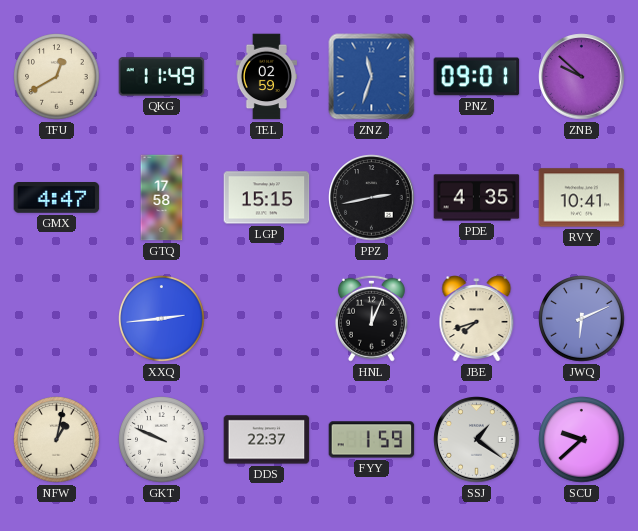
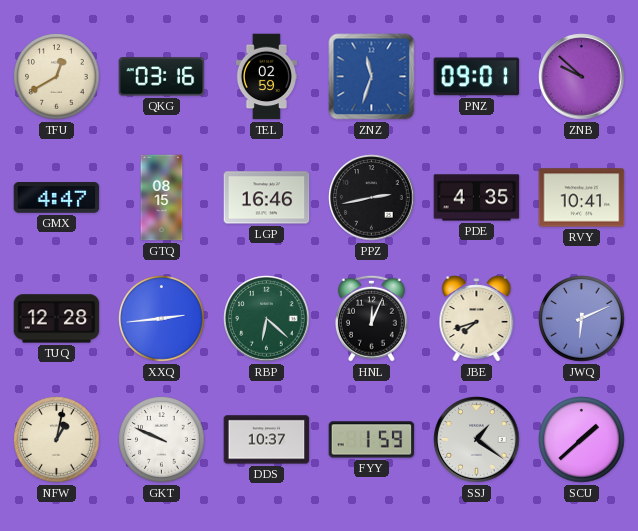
QKG: 11:49 -> 03:16 (162, 77)
GTQ: 17:58 -> 08:15 (162, 198)
LGP: 15:15 -> 16:46 (267, 198)
TUQ: none -> 12:28 (57, 319)
RBP: none -> 6:22 (267, 319)
DDS: 22:37 -> 10:37 (267, 440)
SCU: 9:38 -> 1:38 (582, 440)
